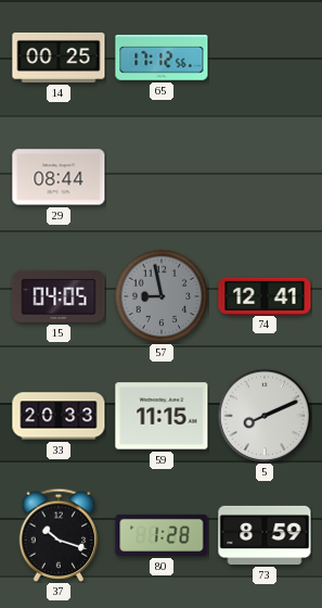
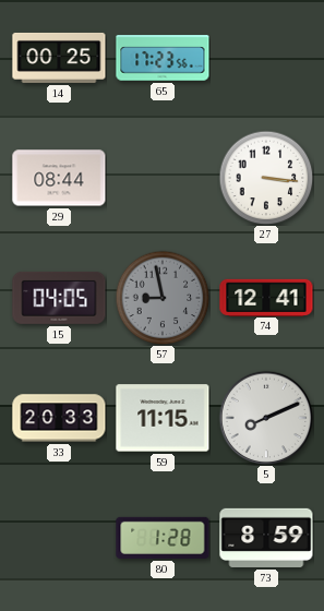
65: 17:12 -> 17:23 (163, 58)
27: none -> 3:16 (266, 178)
37: 10:18 -> none (59, 535)
